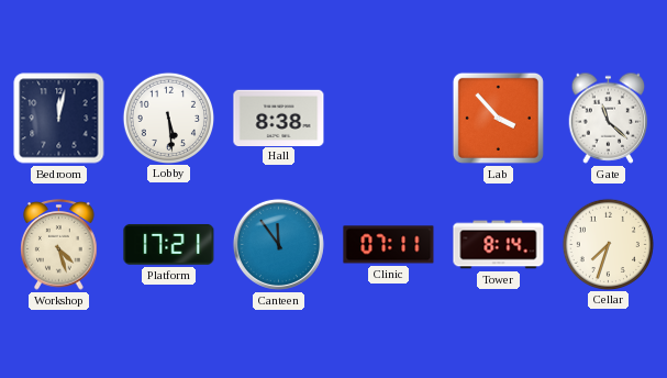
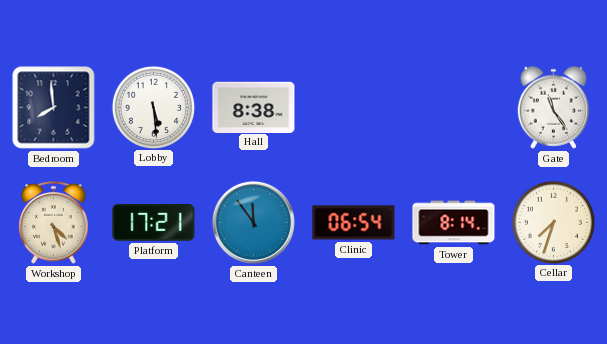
Bedroom: 12:02 -> 7:59 (54, 108)
Lab: 3:53 -> none (498, 118)
Gate: 11:22 -> 11:24 (554, 107)
Clinic: 07:11 -> 06:54 (354, 223)
